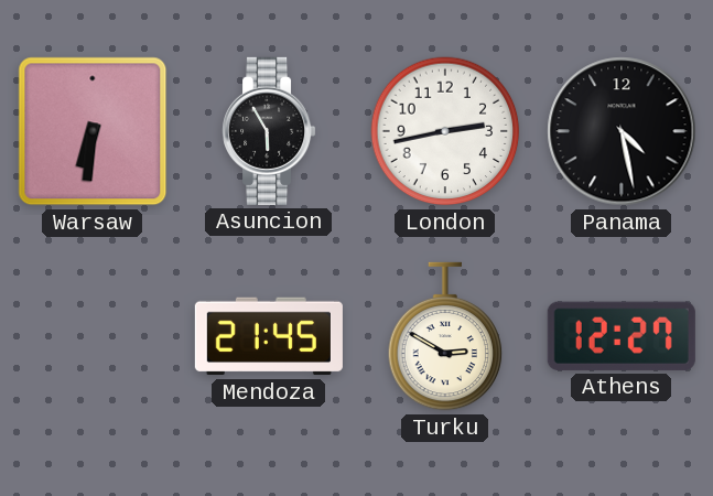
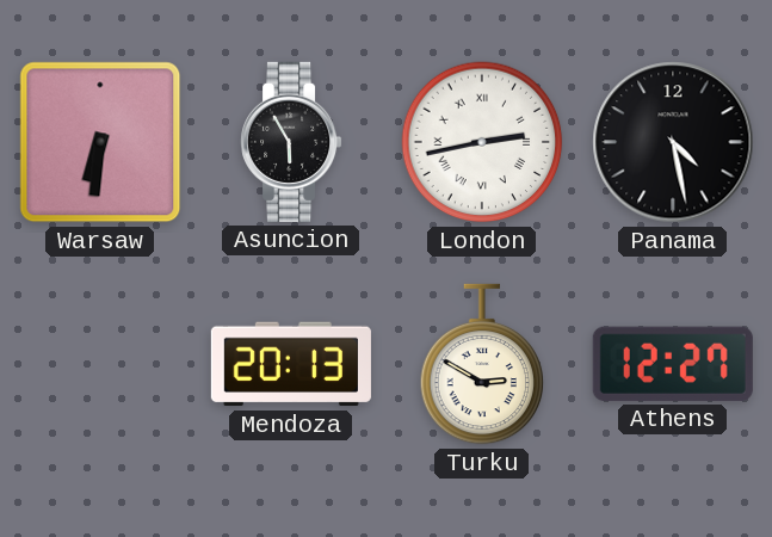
London numerals: Arabic -> Roman (482, 142)
Mendoza: 21:45 -> 20:13 (291, 364)
